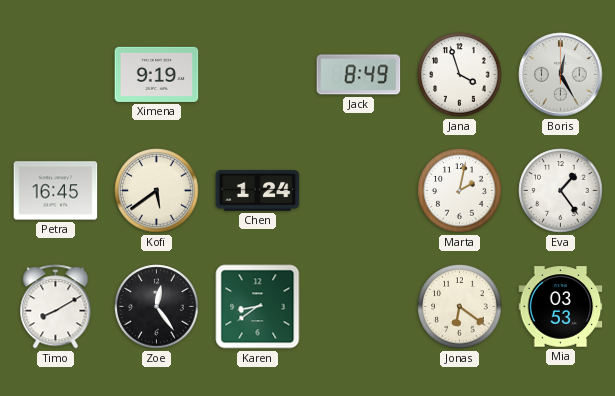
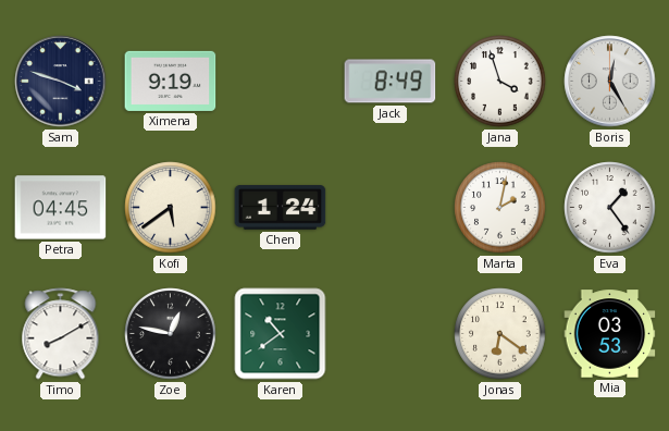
Sam: none -> 3:48 (61, 82)
Petra: 16:45 -> 04:45 (61, 208)
Zoe: 12:24 -> 12:47 (171, 334)
Karen: 8:39 -> 10:39 (281, 334)
